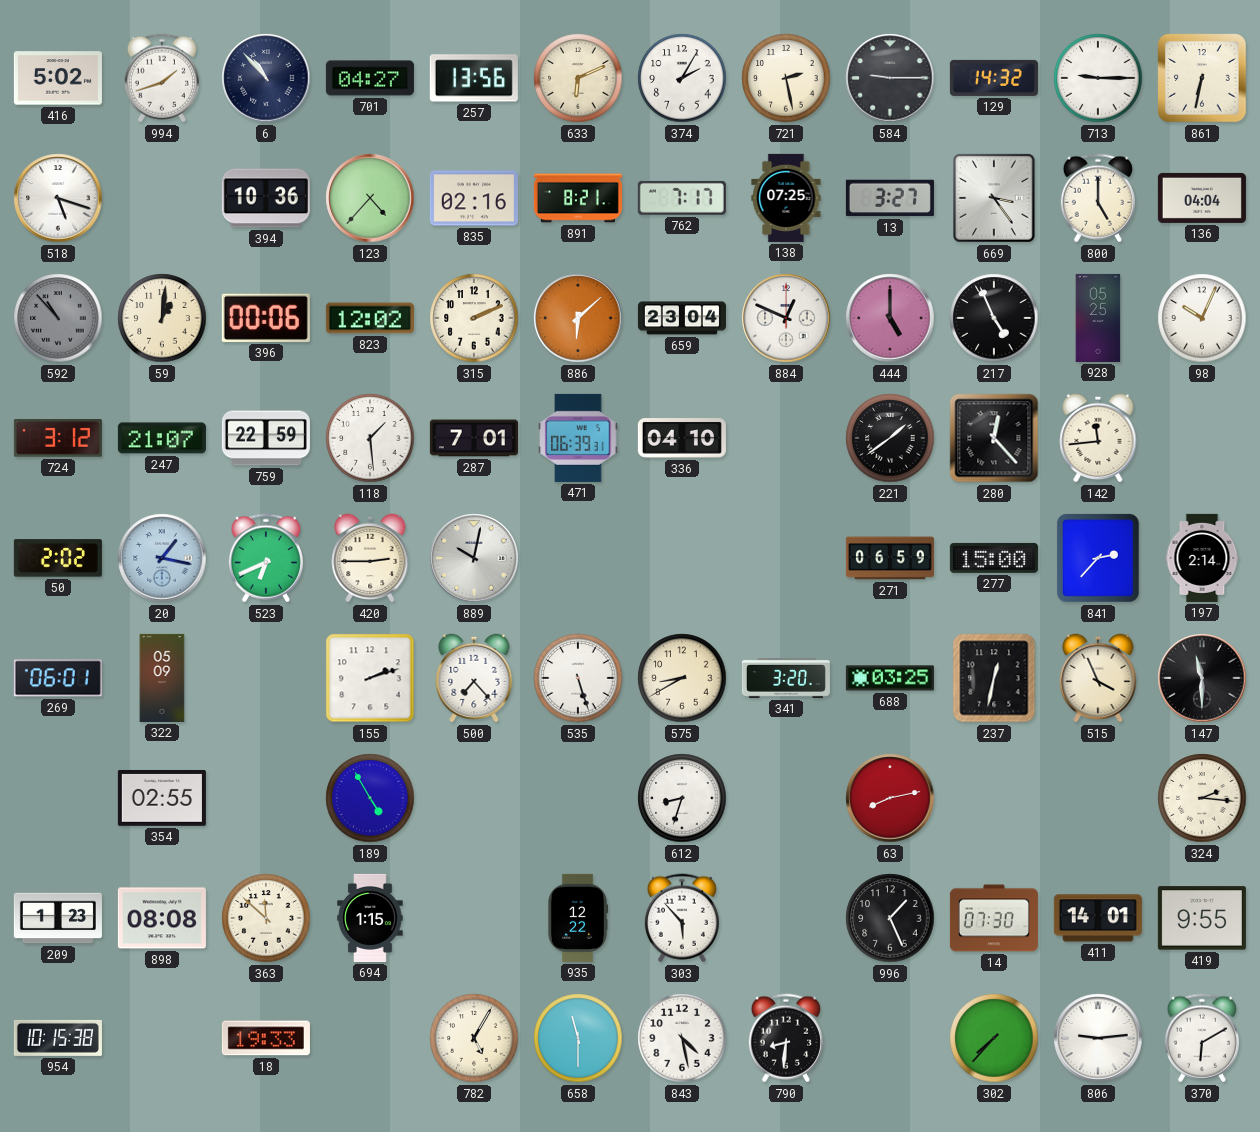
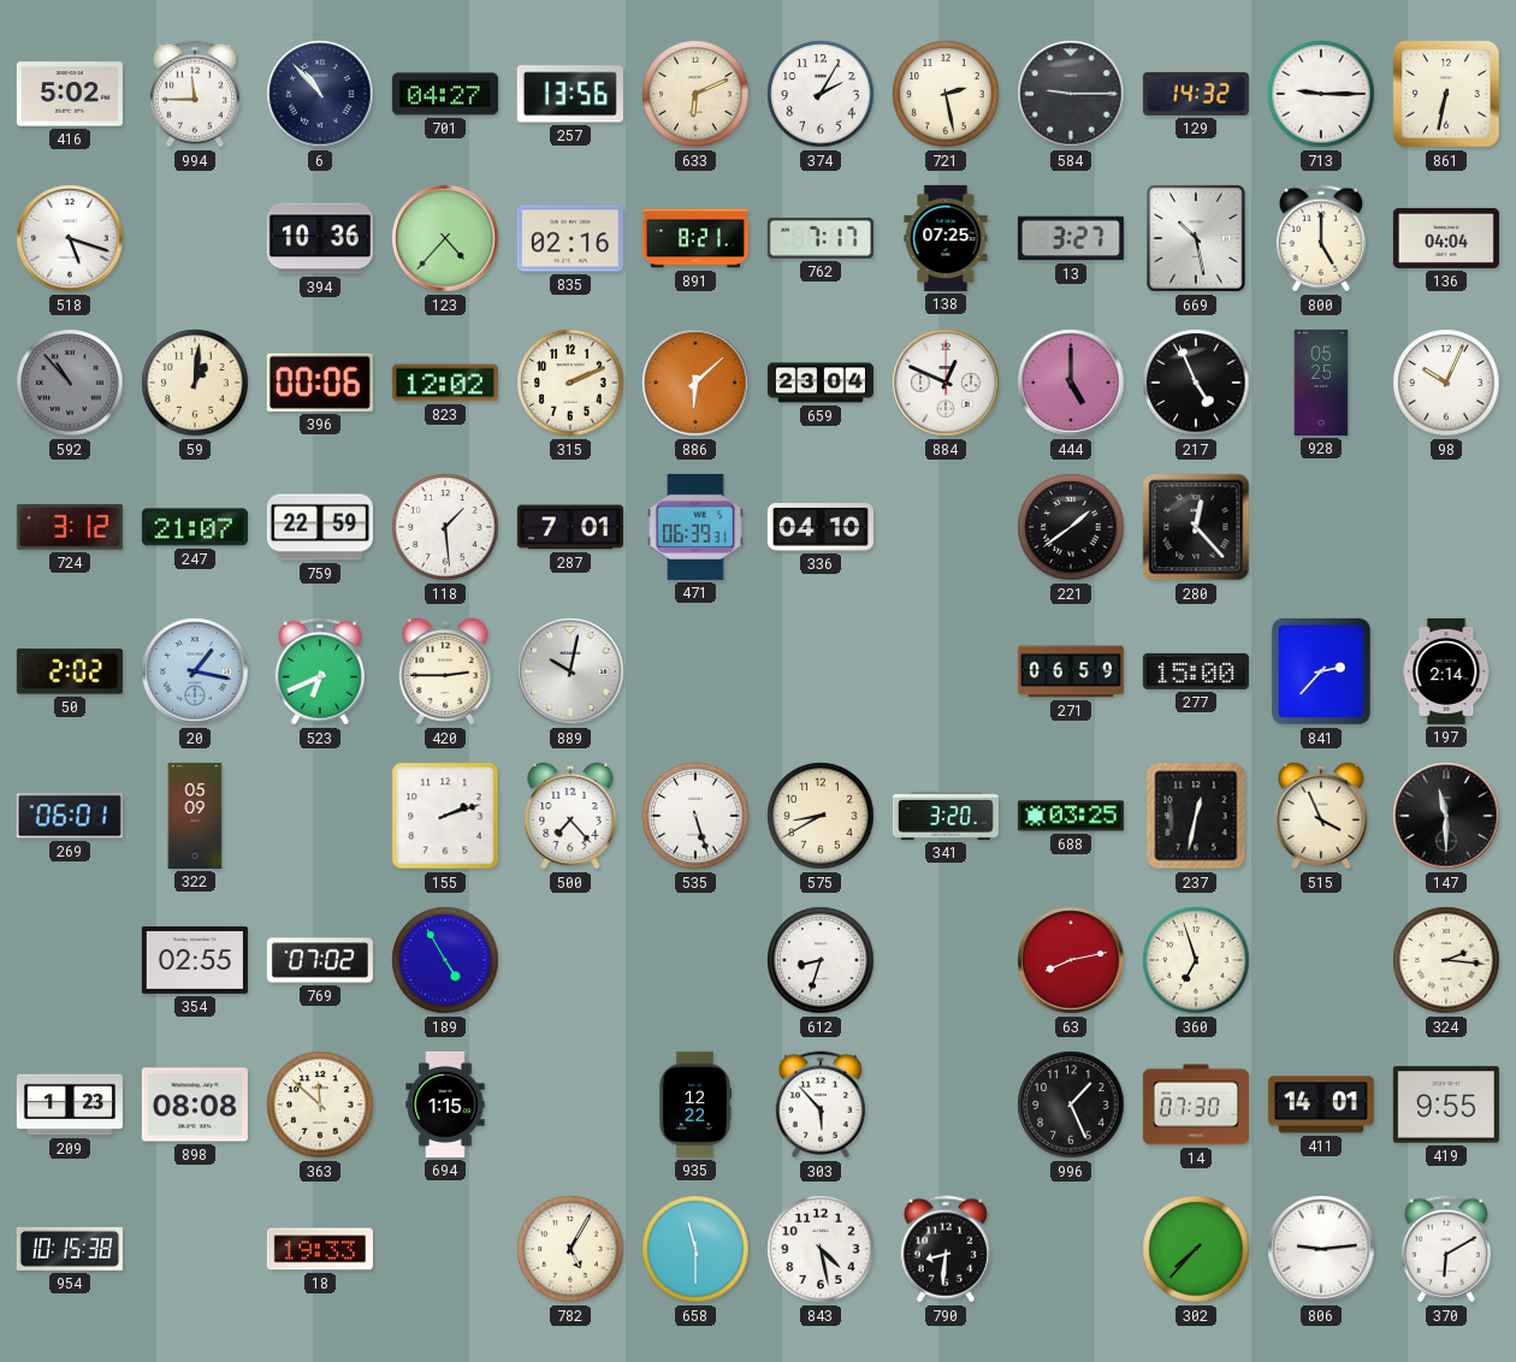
994: 1:42 -> 11:45 (195, 94)
669: 3:24 -> 10:28 (1196, 238)
142: 11:44 -> none (1098, 438)
769: none -> 07:02 (320, 960)
360: none -> 6:57 (1196, 960)
